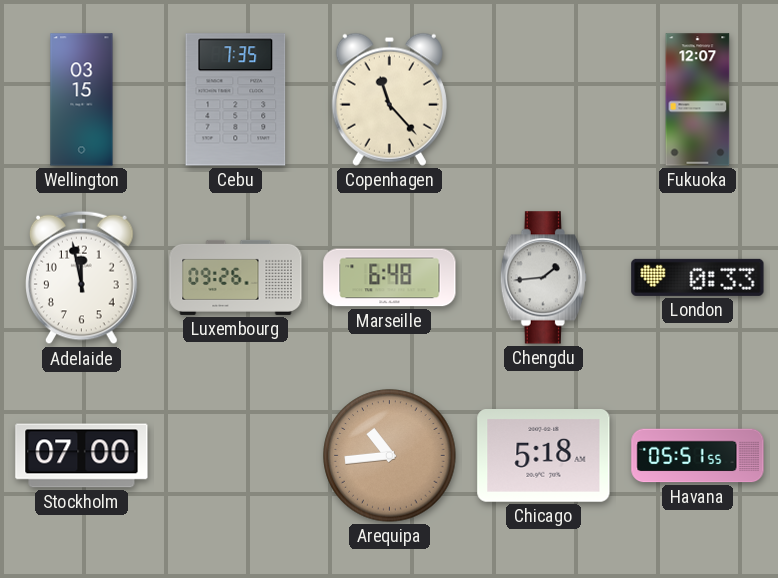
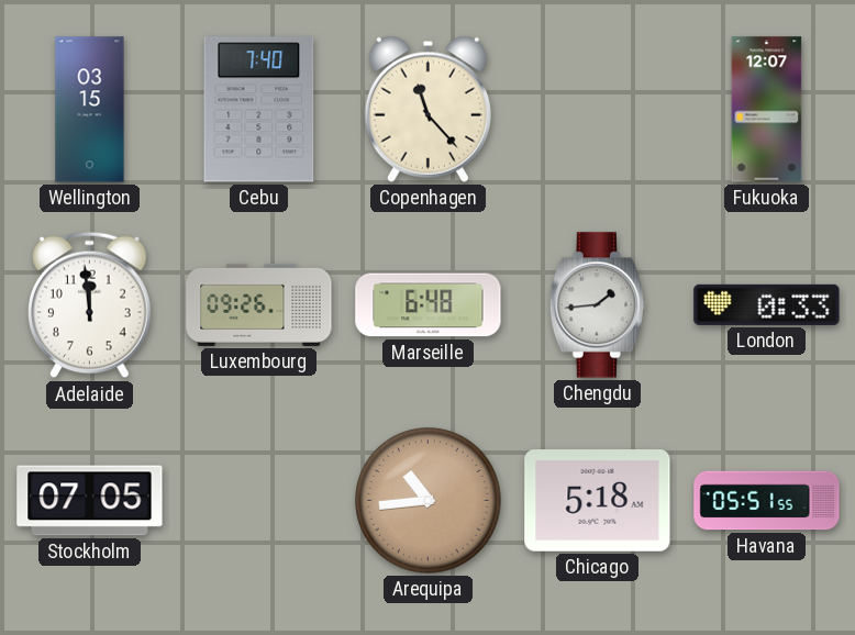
Cebu: 7:35 -> 7:40 (259, 110)
Adelaide: 11:58 -> 11:59 (90, 305)
Stockholm: 07:00 -> 07:05 (90, 501)
